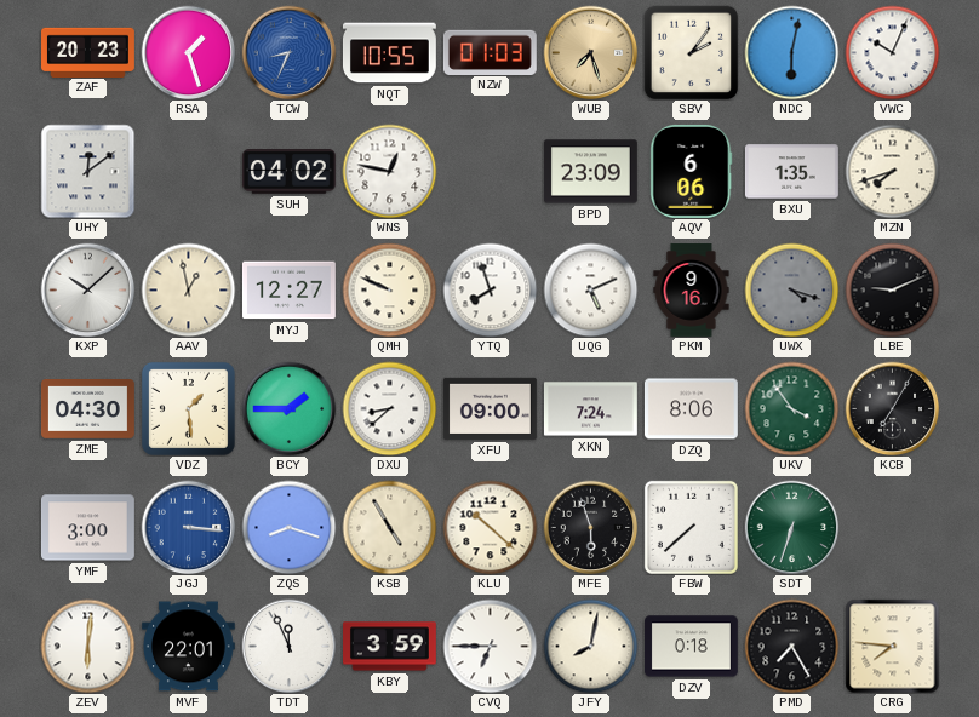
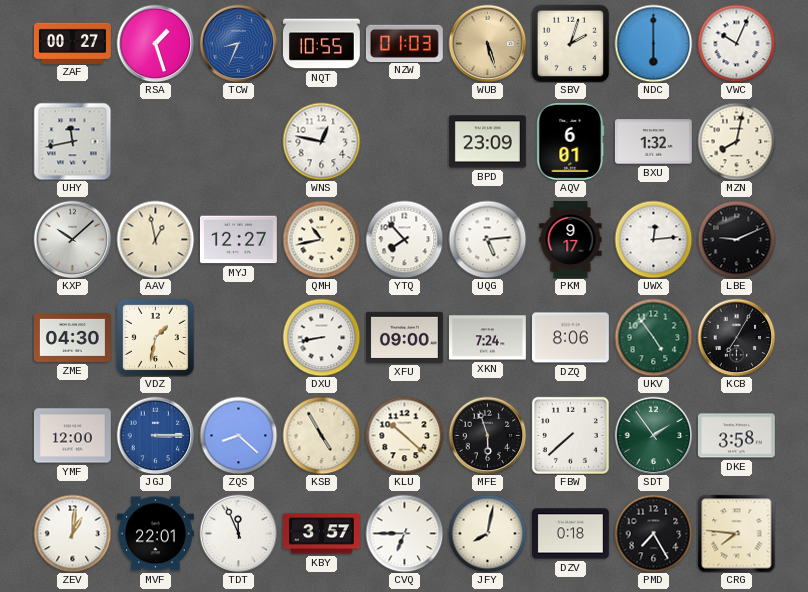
ZAF: 20:23 -> 00:27 (73, 43)
WUB: 7:27 -> 5:27 (487, 43)
SBV: 2:06 -> 2:03 (570, 43)
NDC: 6:02 -> 6:00 (653, 43)
UHY: 12:09 -> 11:43 (72, 141)
SUH: 04:02 -> none (288, 172)
AQV: 6:06 -> 6:01 (571, 141)
BXU: 1:35 -> 1:32 (653, 142)
MZN: 7:42 -> 8:02 (736, 141)
QMH: 9:49 -> 10:43 (321, 239)
YTQ: 7:57 -> 7:53 (404, 239)
UQG: 5:11 -> 5:14 (487, 239)
PKM: 9:16 -> 9:17 (571, 240)
UWX: 4:18 -> 12:14 (653, 239)
UWX dial: grey -> white (653, 239)
VDZ: 1:29 -> 1:32 (155, 337)
BCY: 1:45 -> none (288, 408)
DXU: 8:38 -> 8:43 (321, 337)
UKV: 3:54 -> 4:54 (653, 337)
YMF: 3:00 -> 12:00 (72, 436)
JGJ: 3:16 -> 3:15 (155, 435)
ZQS: 8:18 -> 8:22 (238, 435)
SDT: 6:33 -> 1:54 (653, 435)
DKE: none -> 3:58 (736, 436)
ZEV: 6:01 -> 1:01 (72, 533)
KBY: 3:59 -> 3:57 (322, 534)
